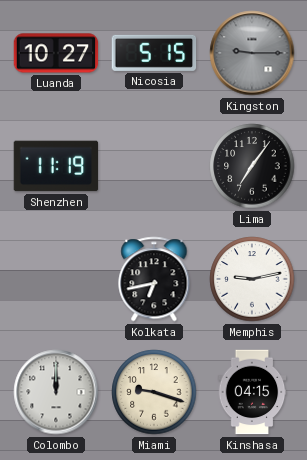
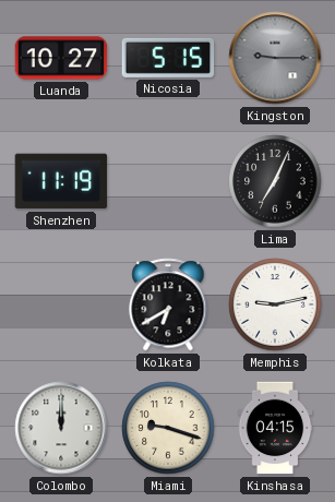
Lima: 7:06 -> 7:04 (275, 181)
Kolkata: 6:43 -> 6:40 (168, 304)
